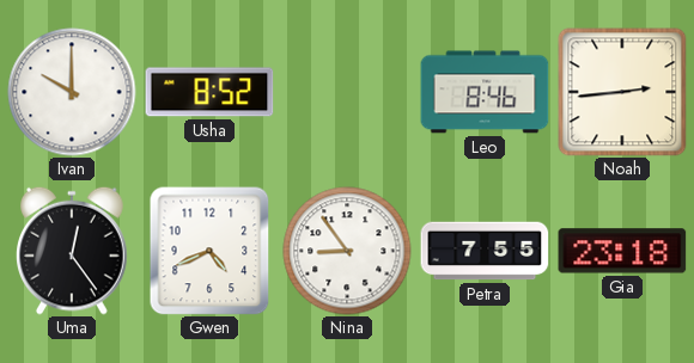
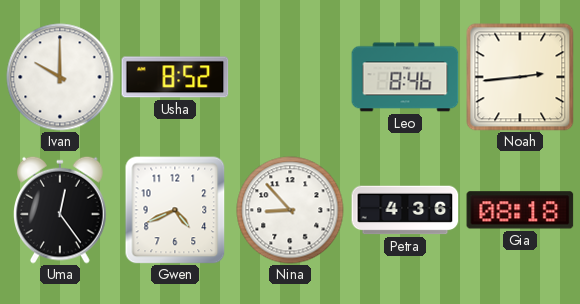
Nina: 8:54 -> 8:53 (290, 210)
Petra: 7:55 -> 4:36 (405, 210)
Gia: 23:18 -> 08:18 (520, 210)
